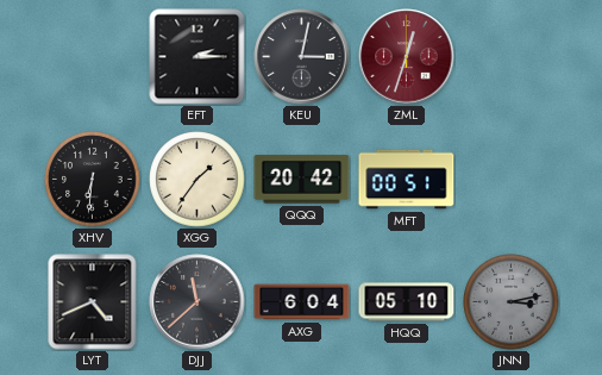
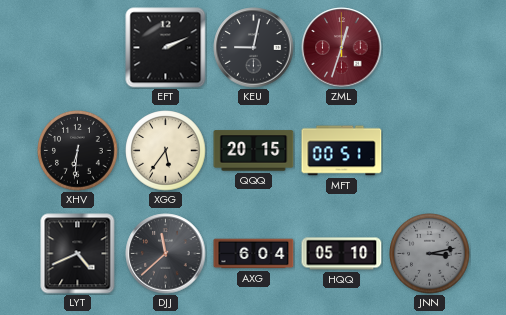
EFT: 2:15 -> 2:11 (166, 48)
KEU: 3:02 -> 9:02 (254, 48)
XGG: 1:36 -> 5:36 (166, 151)
QQQ: 20:42 -> 20:15 (254, 151)
